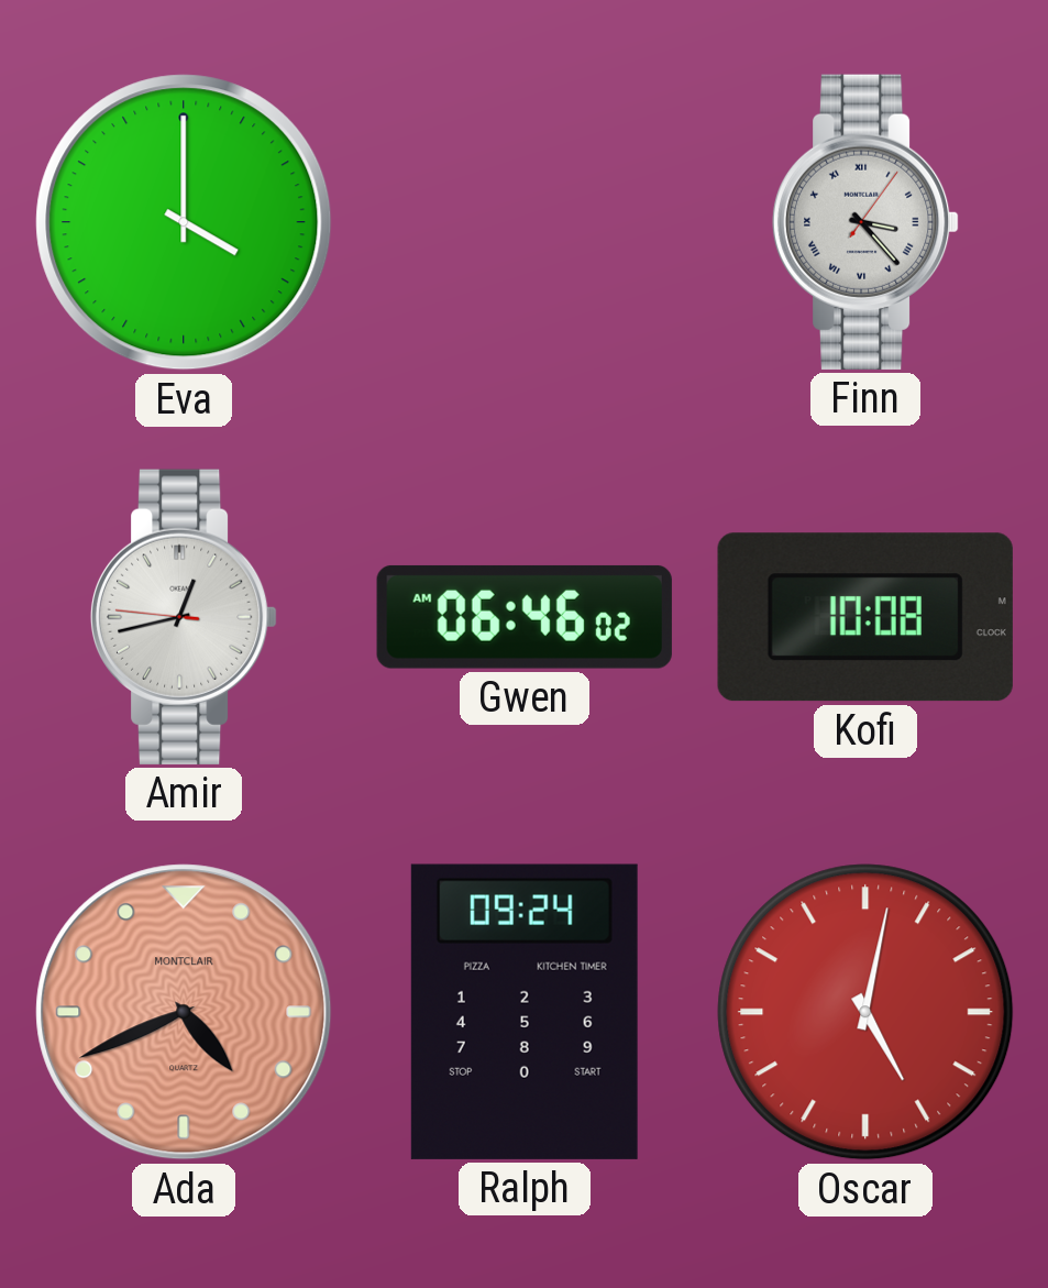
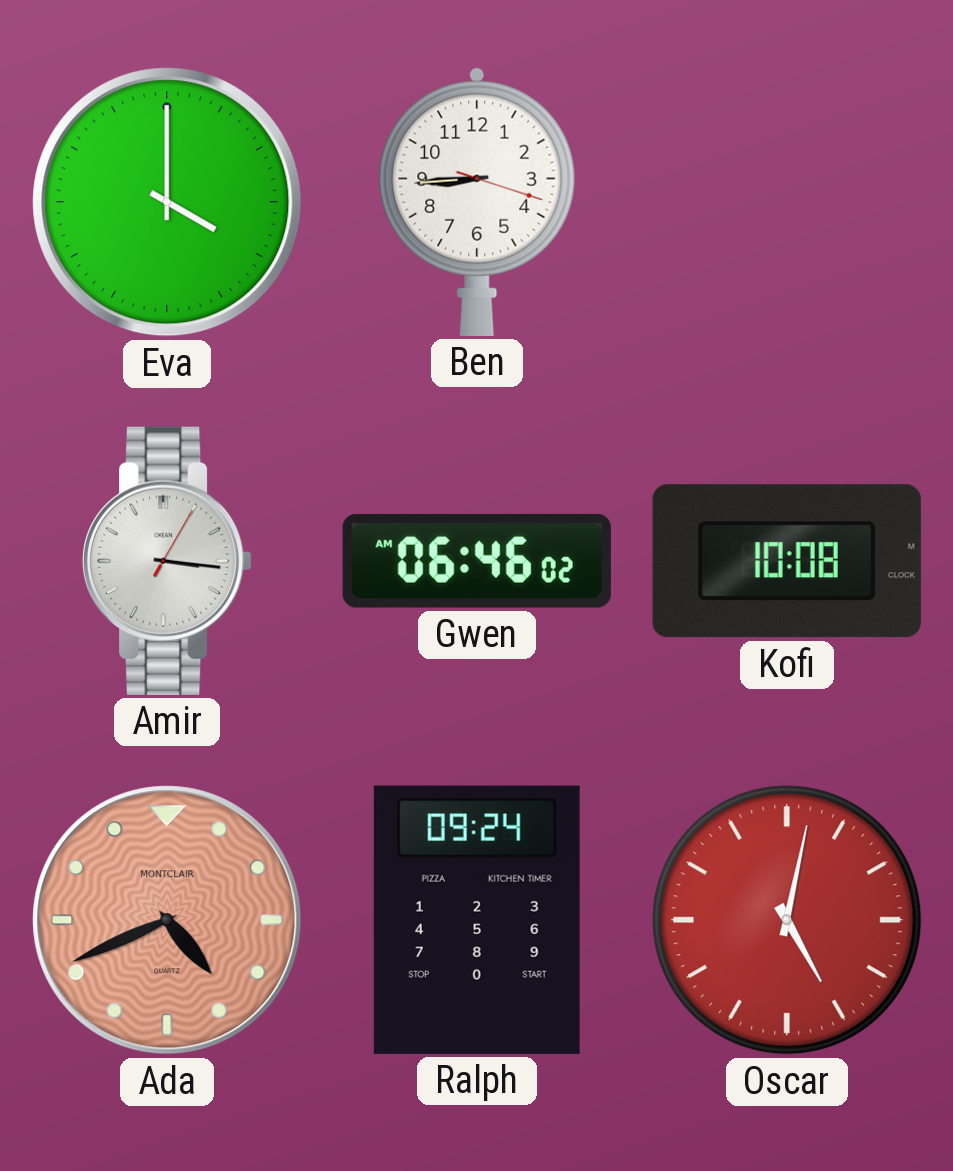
Ben: none -> 8:44 (477, 202)
Finn: 3:23 -> none (865, 222)
Amir: 12:42 -> 3:16 (167, 561)
